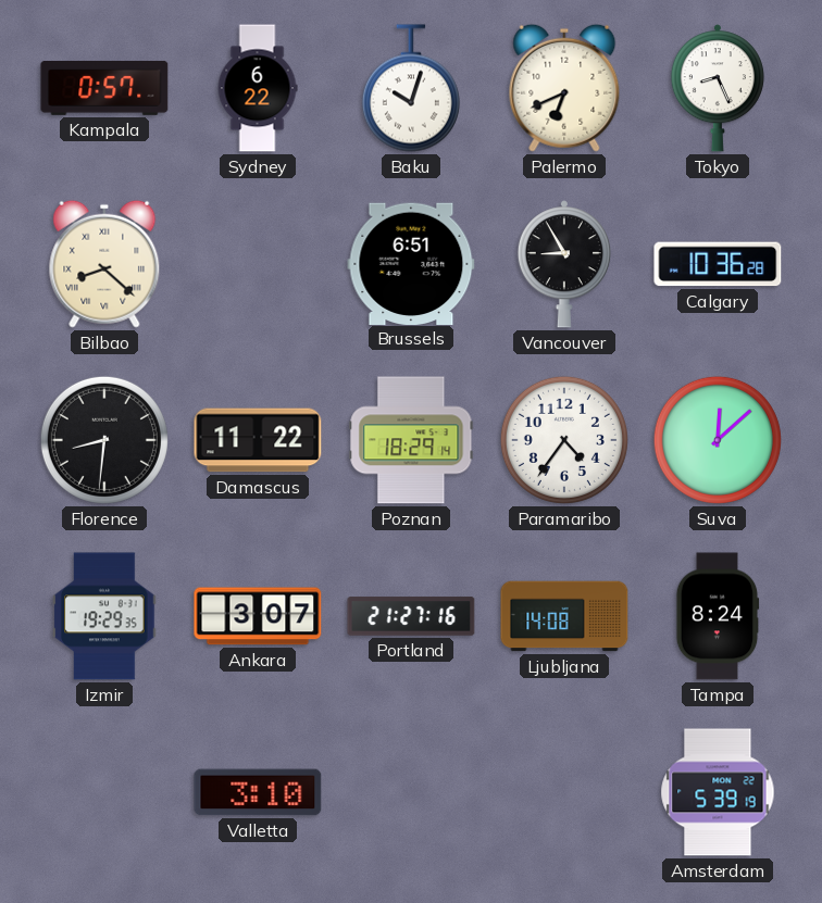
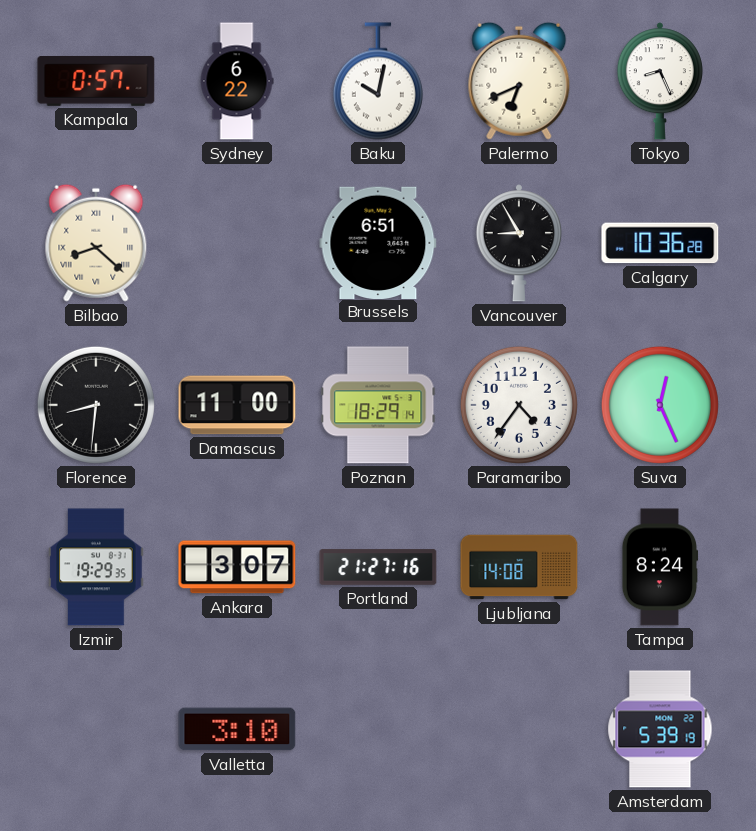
Baku: 10:03 -> 10:02 (378, 81)
Damascus: 11:22 -> 11:00 (237, 405)
Suva: 12:08 -> 12:26 (660, 405)
